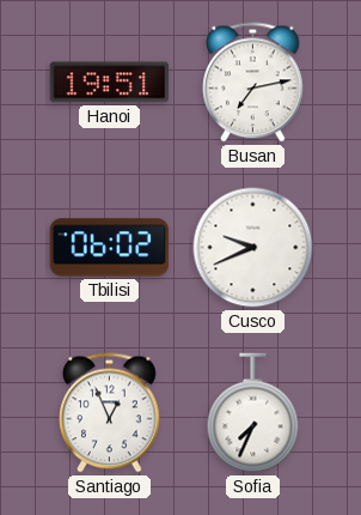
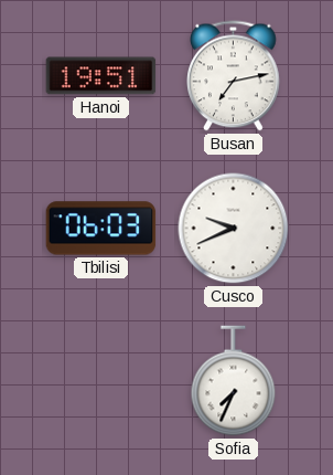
Tbilisi: 06:02 -> 06:03 (101, 229)
Santiago: 12:56 -> none (110, 413)
